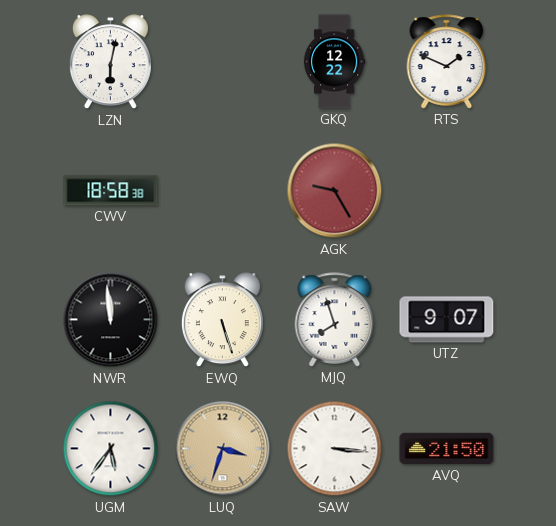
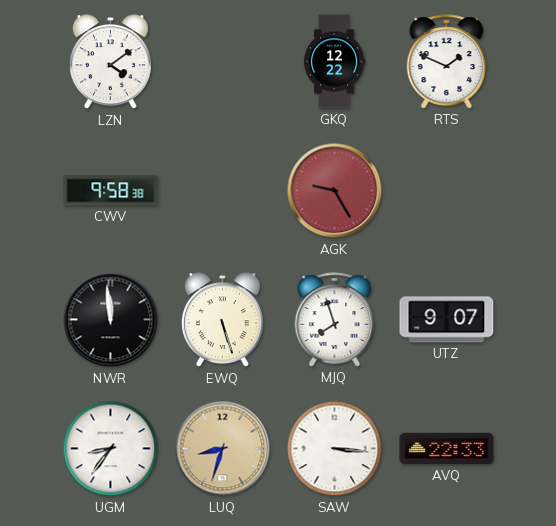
LZN: 6:02 -> 4:09 (110, 62)
CWV: 18:58 -> 9:58 (111, 191)
UGM: 5:36 -> 8:36 (111, 449)
LUQ: 3:33 -> 8:33 (223, 449)
AVQ: 21:50 -> 22:33 (447, 449)
